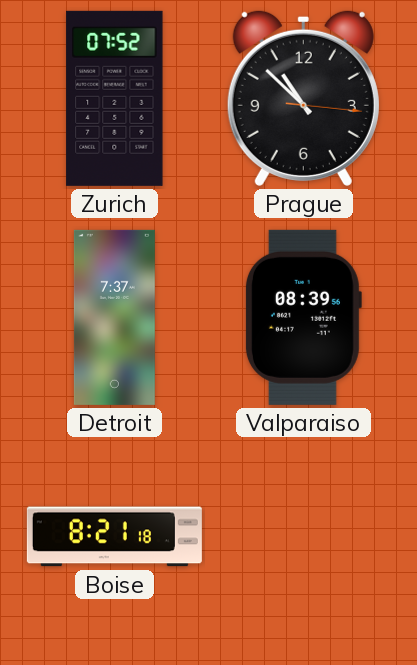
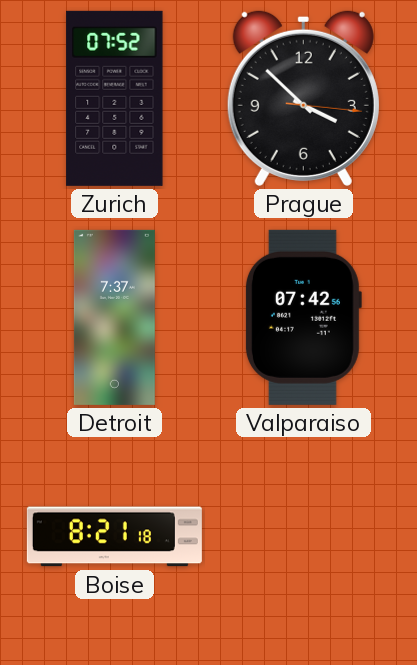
Prague: 10:52 -> 3:52 (303, 98)
Valparaiso: 08:39 -> 07:42 (303, 317)
